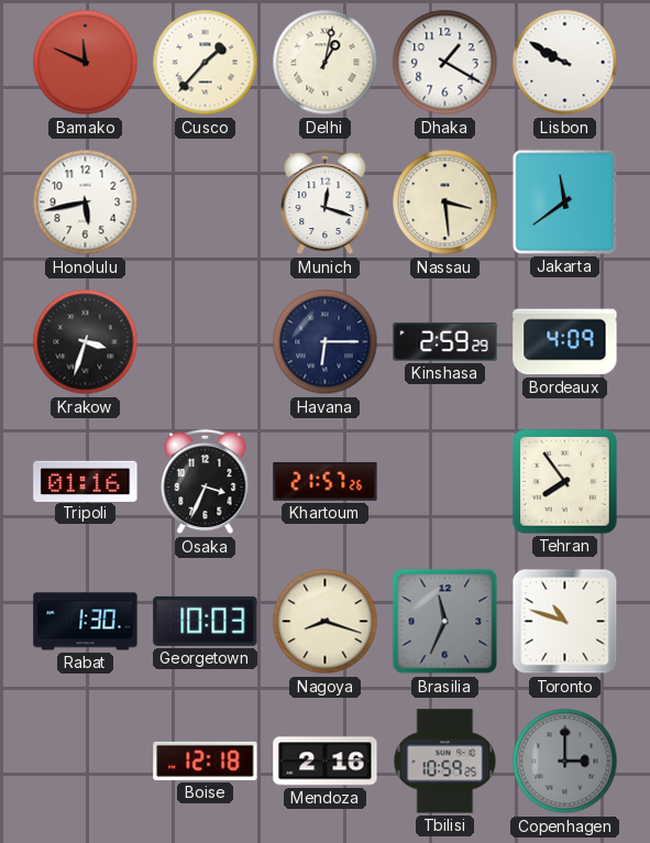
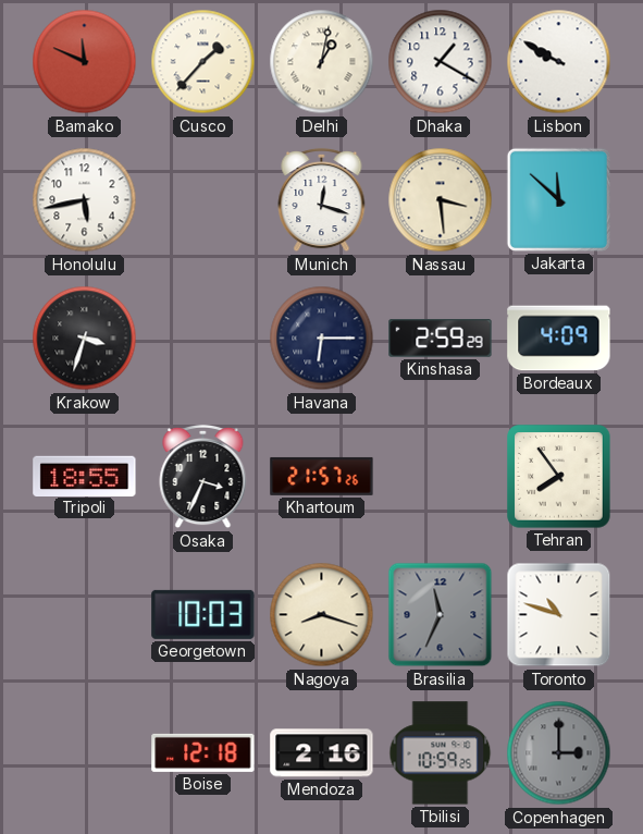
Jakarta: 11:39 -> 11:52 (558, 199)
Tripoli: 01:16 -> 18:55 (85, 476)
Rabat: 1:30 -> none (86, 622)
